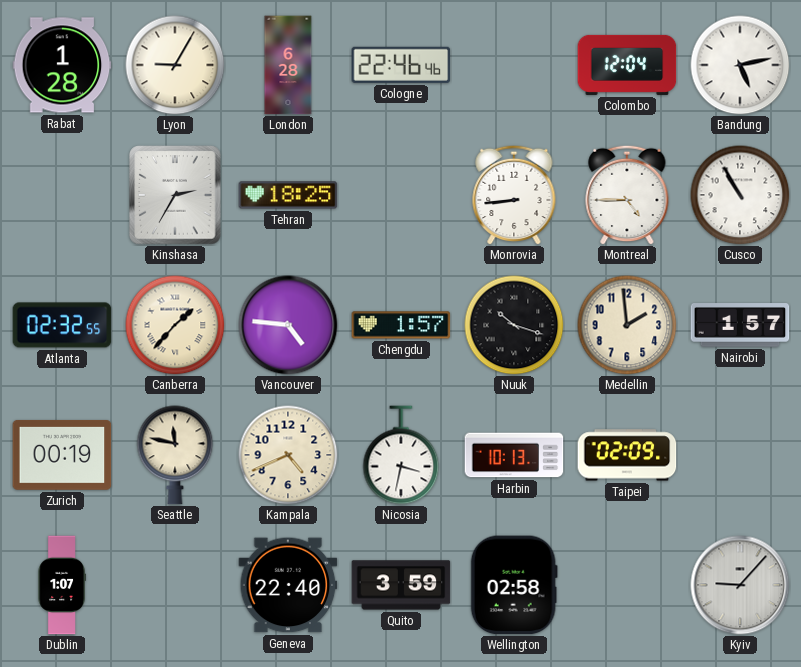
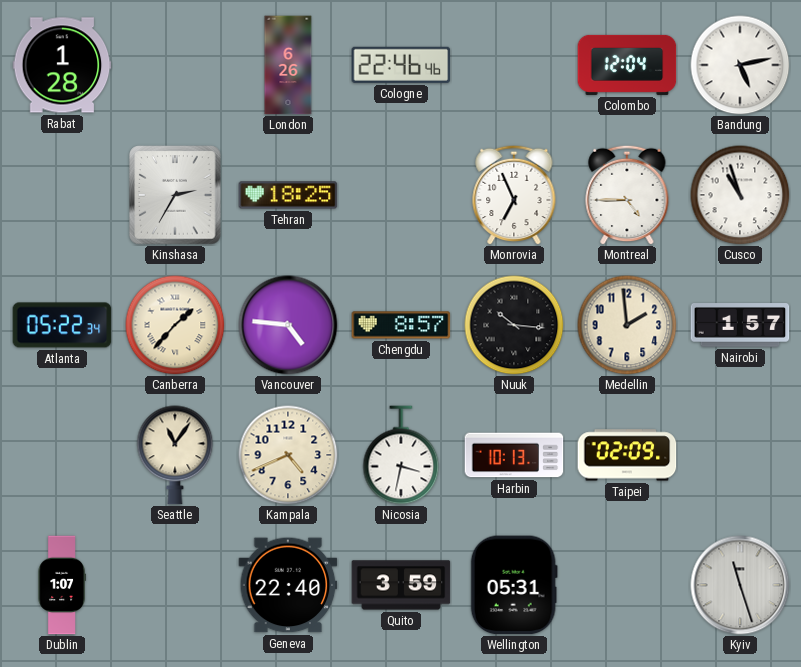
Lyon: 9:05 -> none (175, 65)
London: 6:28 -> 6:26 (288, 65)
Monrovia: 8:44 -> 6:56 (514, 195)
Cusco: 10:55 -> 10:57 (740, 195)
Atlanta: 02:32 -> 05:22 (62, 325)
Chengdu: 1:57 -> 8:57 (401, 325)
Nuuk: 10:18 -> 10:16 (514, 325)
Zurich: 00:19 -> none (62, 455)
Seattle: 11:47 -> 11:06 (175, 455)
Wellington: 02:58 -> 05:31 (514, 585)
Kyiv: 9:07 -> 11:27 (740, 585)
